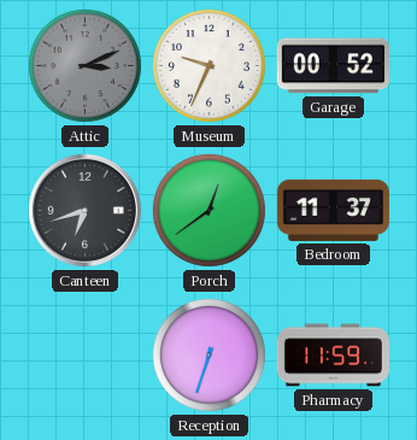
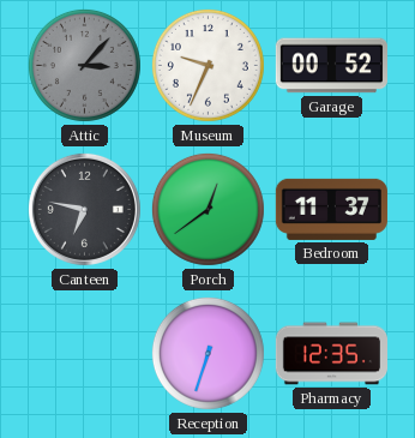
Attic: 3:11 -> 3:07 (84, 65)
Canteen: 6:42 -> 6:47 (84, 209)
Pharmacy: 11:59 -> 12:35 (331, 354)
